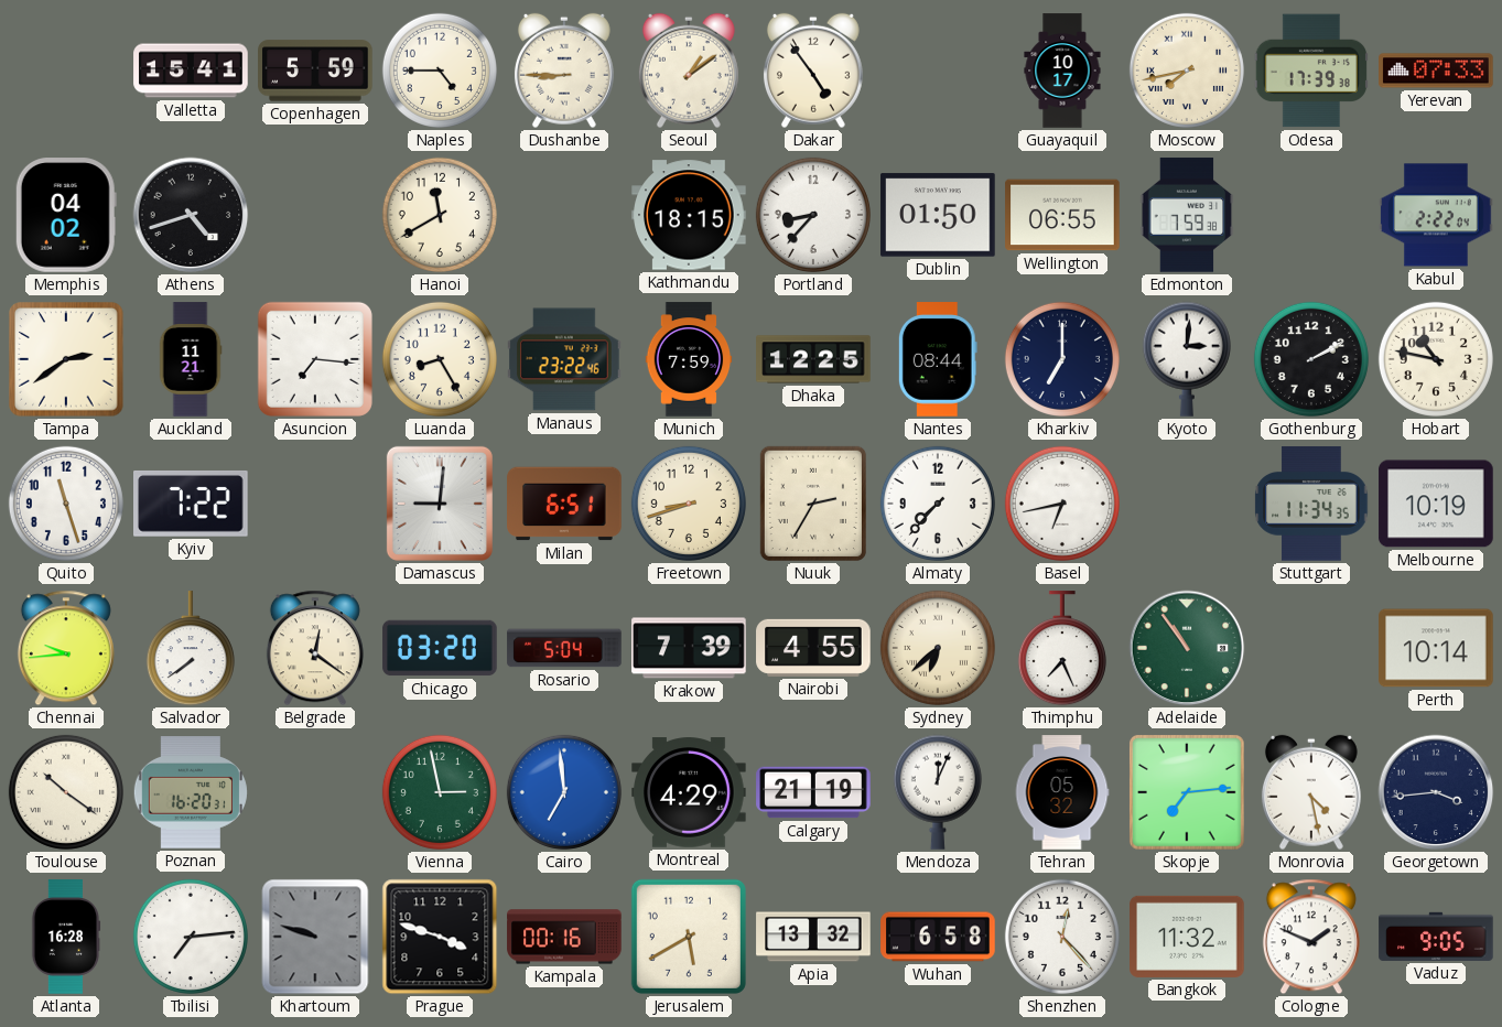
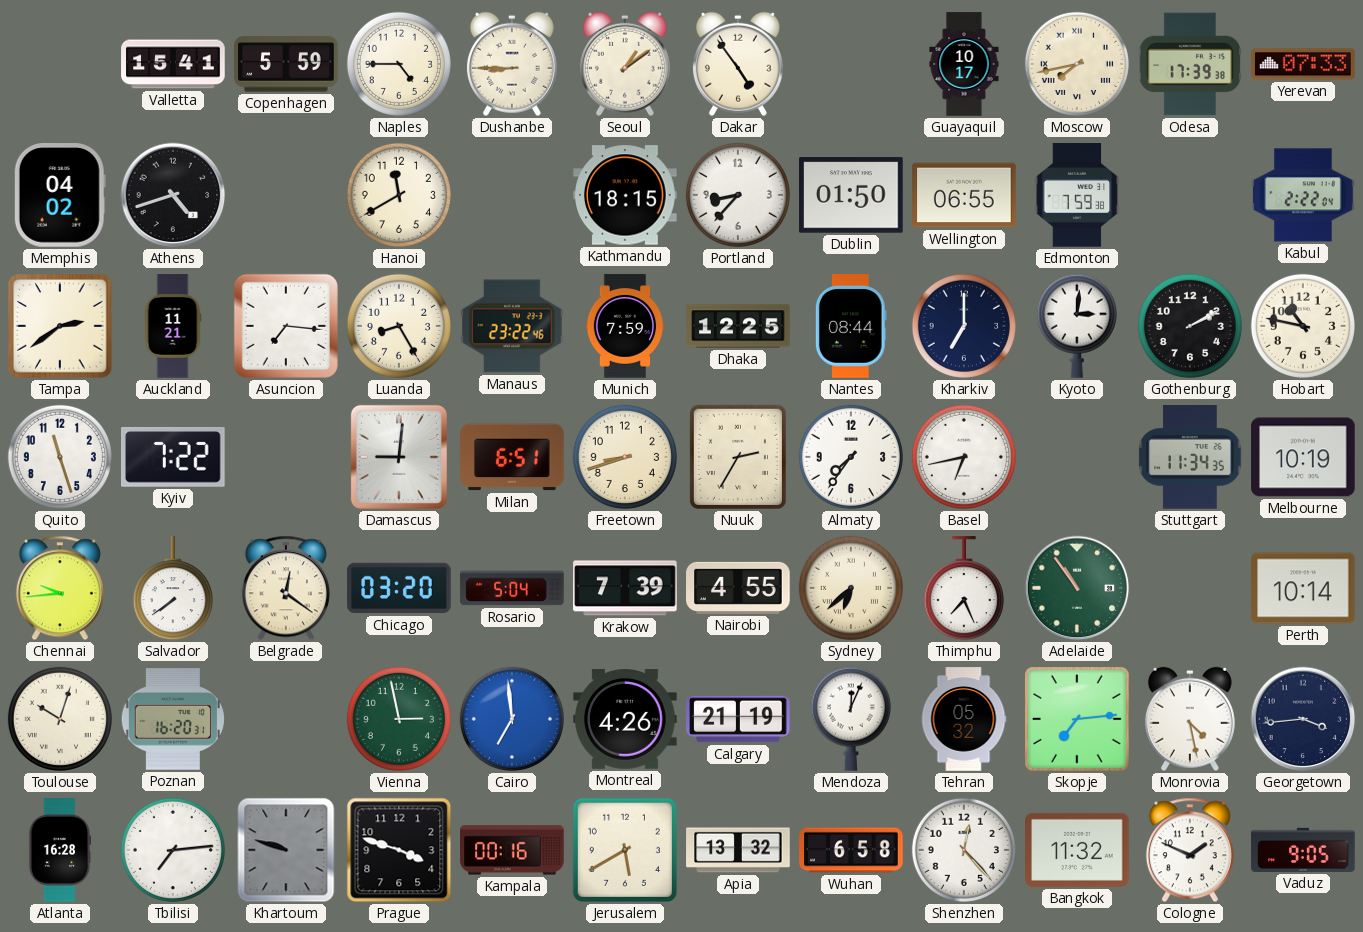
Almaty: 7:37 -> 7:36 (851, 457)
Toulouse: 10:21 -> 10:03 (60, 719)
Montreal: 4:29 -> 4:26 (625, 719)
